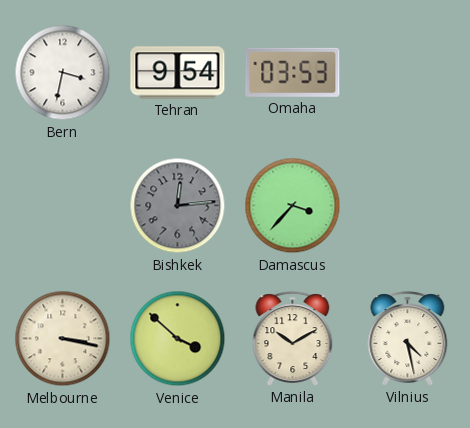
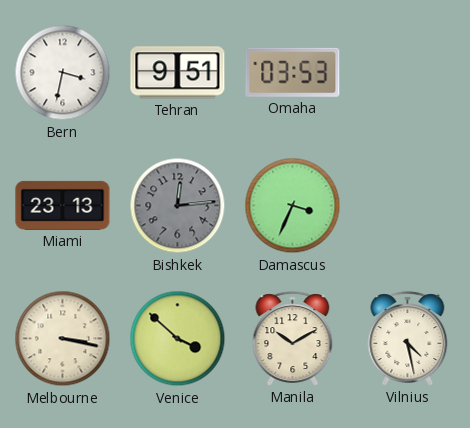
Tehran: 9:54 -> 9:51 (178, 73)
Miami: none -> 23:13 (63, 205)
Damascus: 3:37 -> 3:34 (293, 206)
